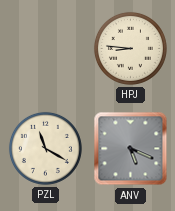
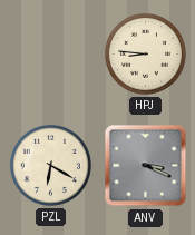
PZL: 11:20 -> 6:20 (50, 165)
ANV: 5:19 -> 3:19 (146, 166)
